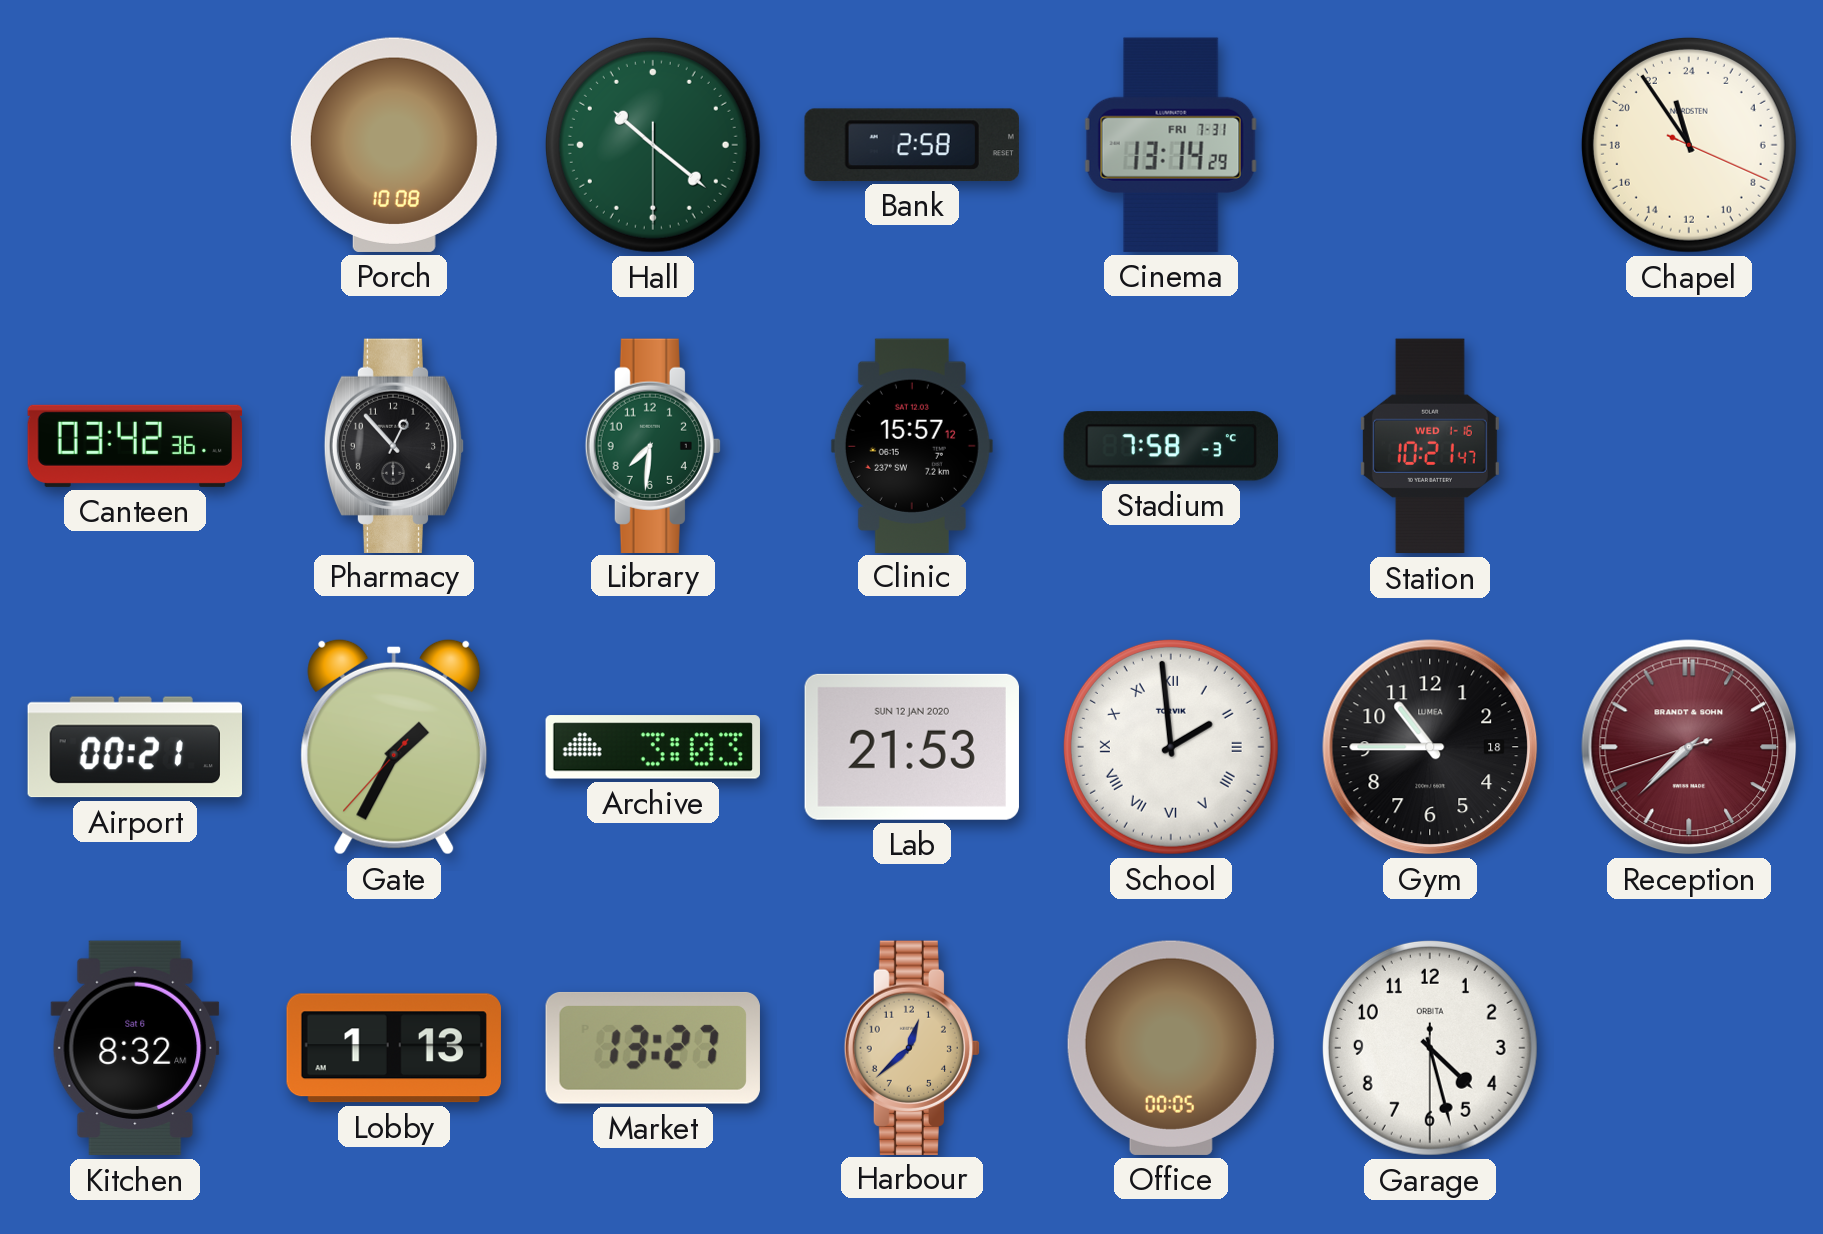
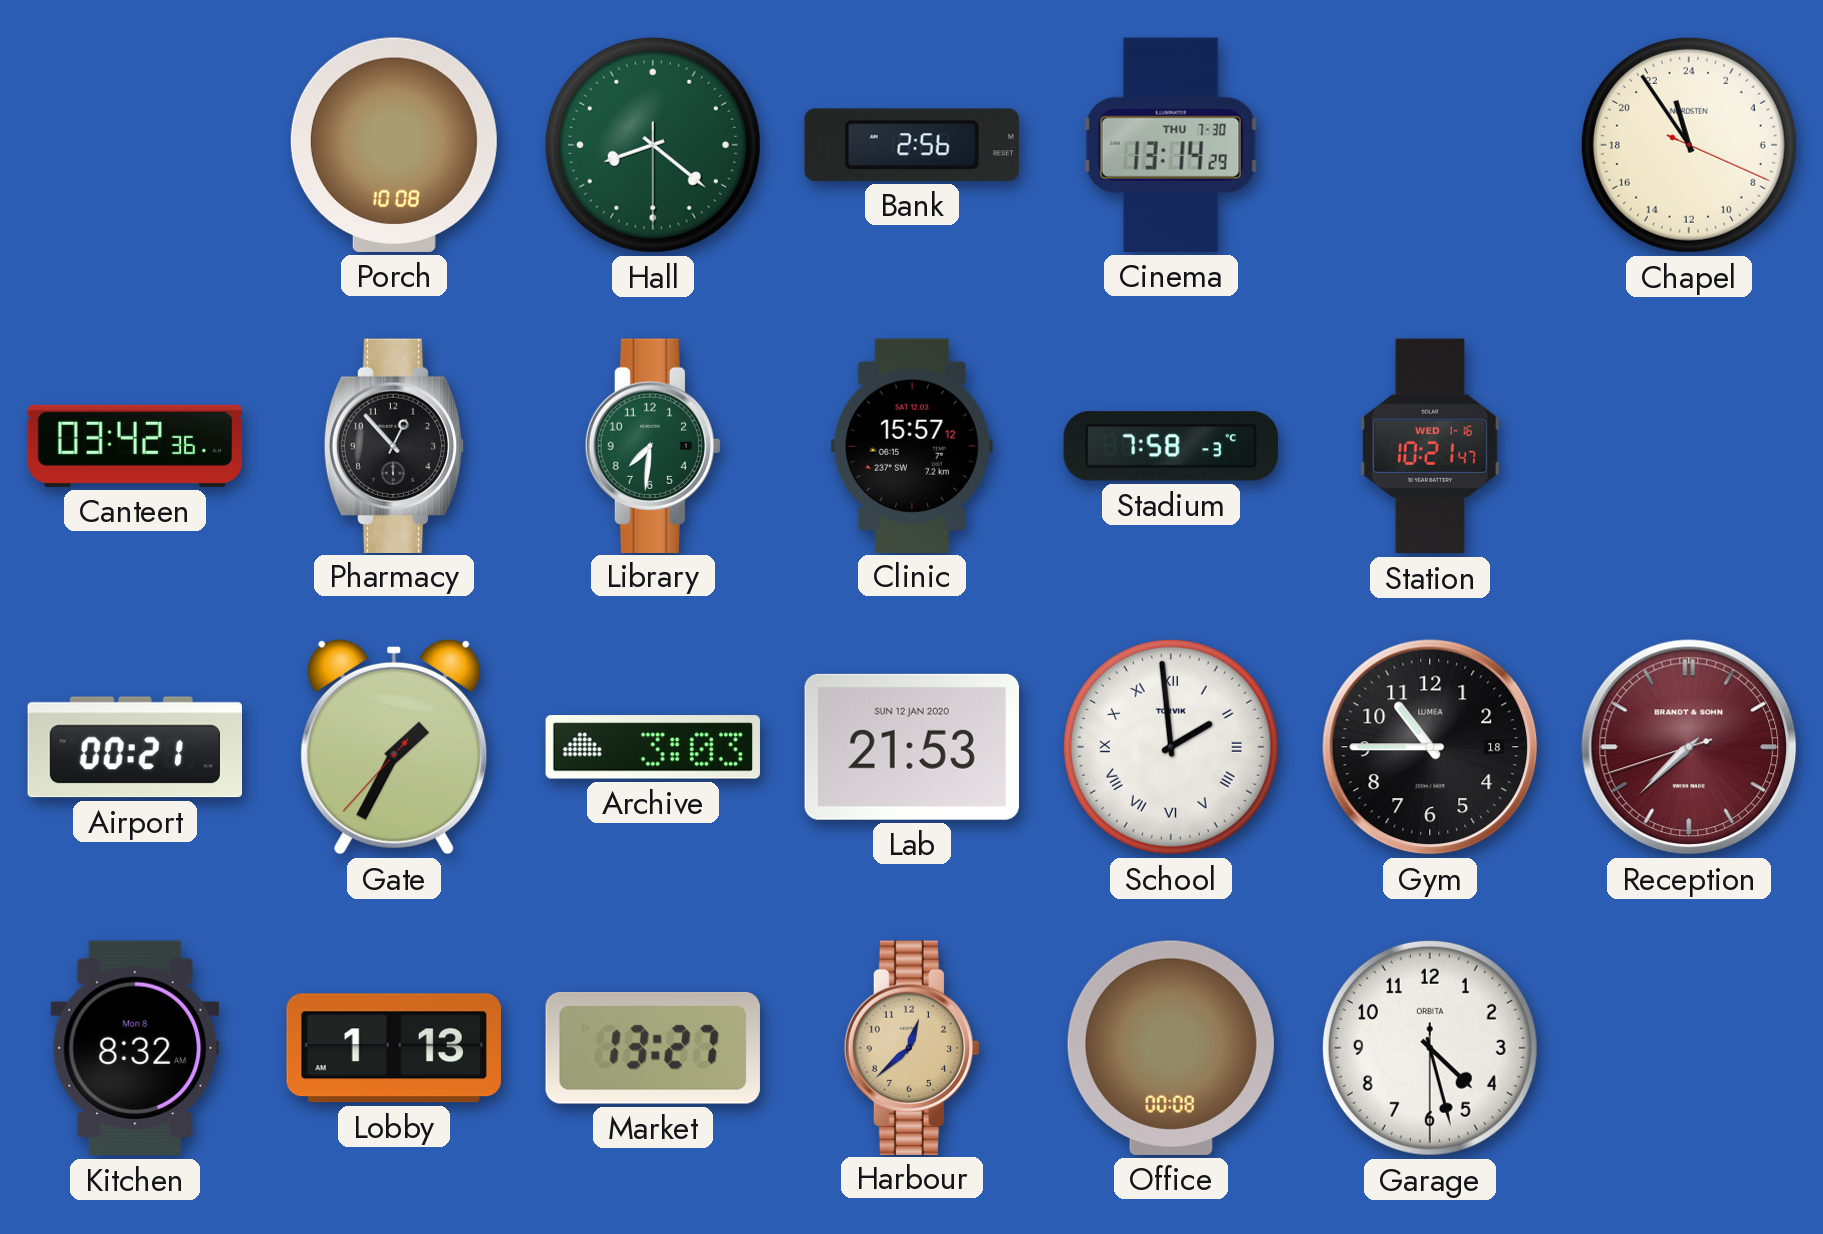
Hall: 10:21 -> 8:21 (653, 145)
Bank: 2:58 -> 2:56 (912, 145)
Cinema date: FRI 7-31 -> THU 7-30 (1171, 145)
Kitchen date: Sat 6 -> Mon 8 (135, 1048)
Office: 00:05 -> 00:08 (1171, 1048)
